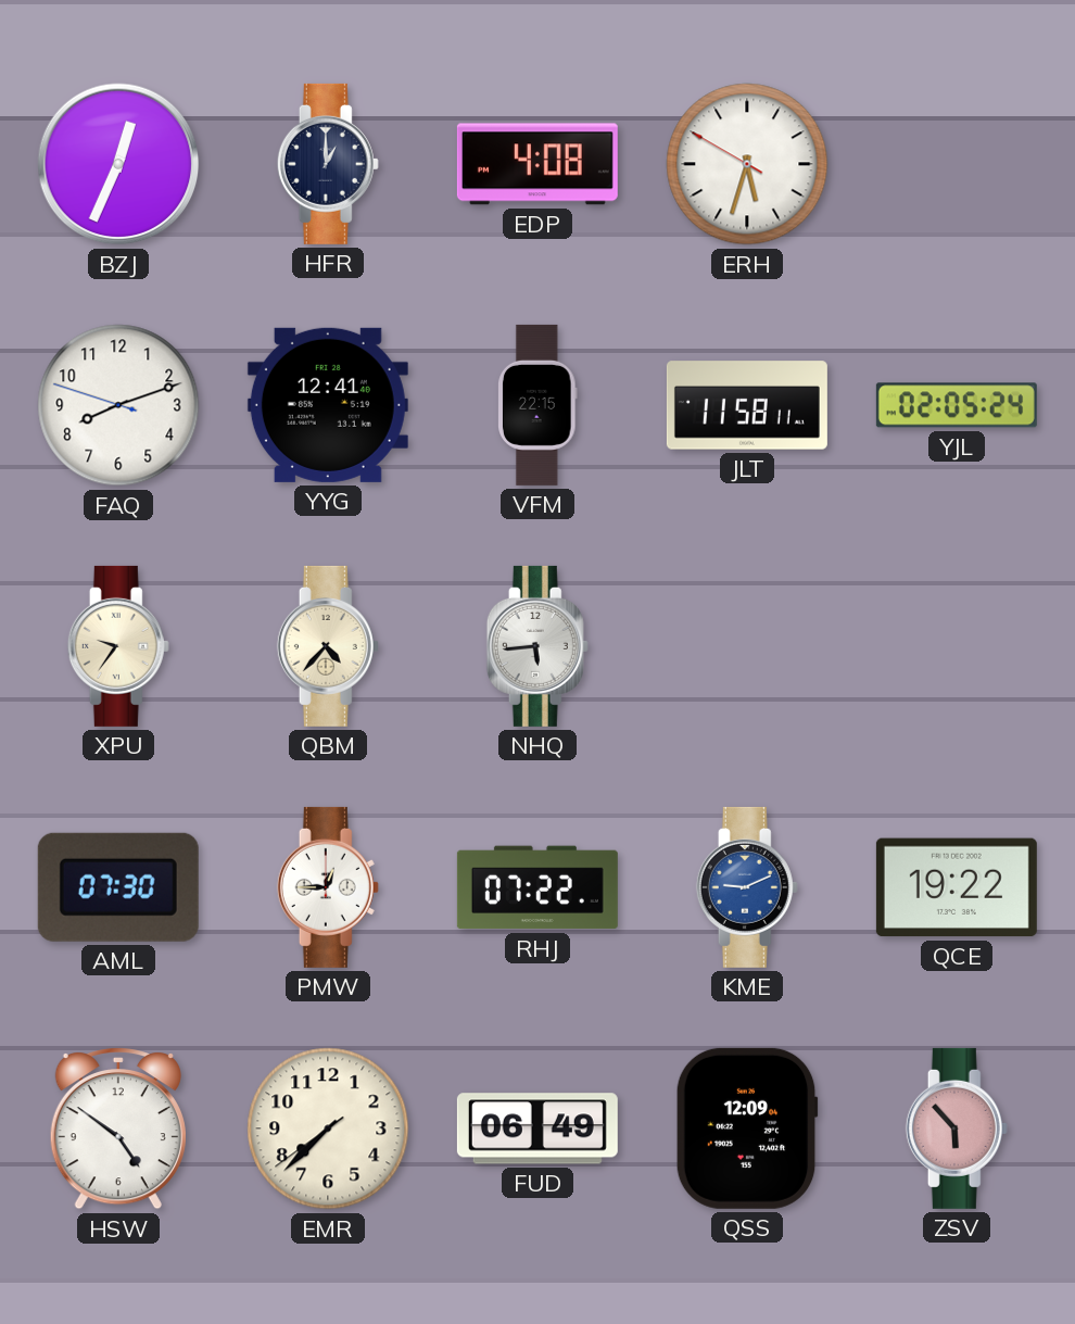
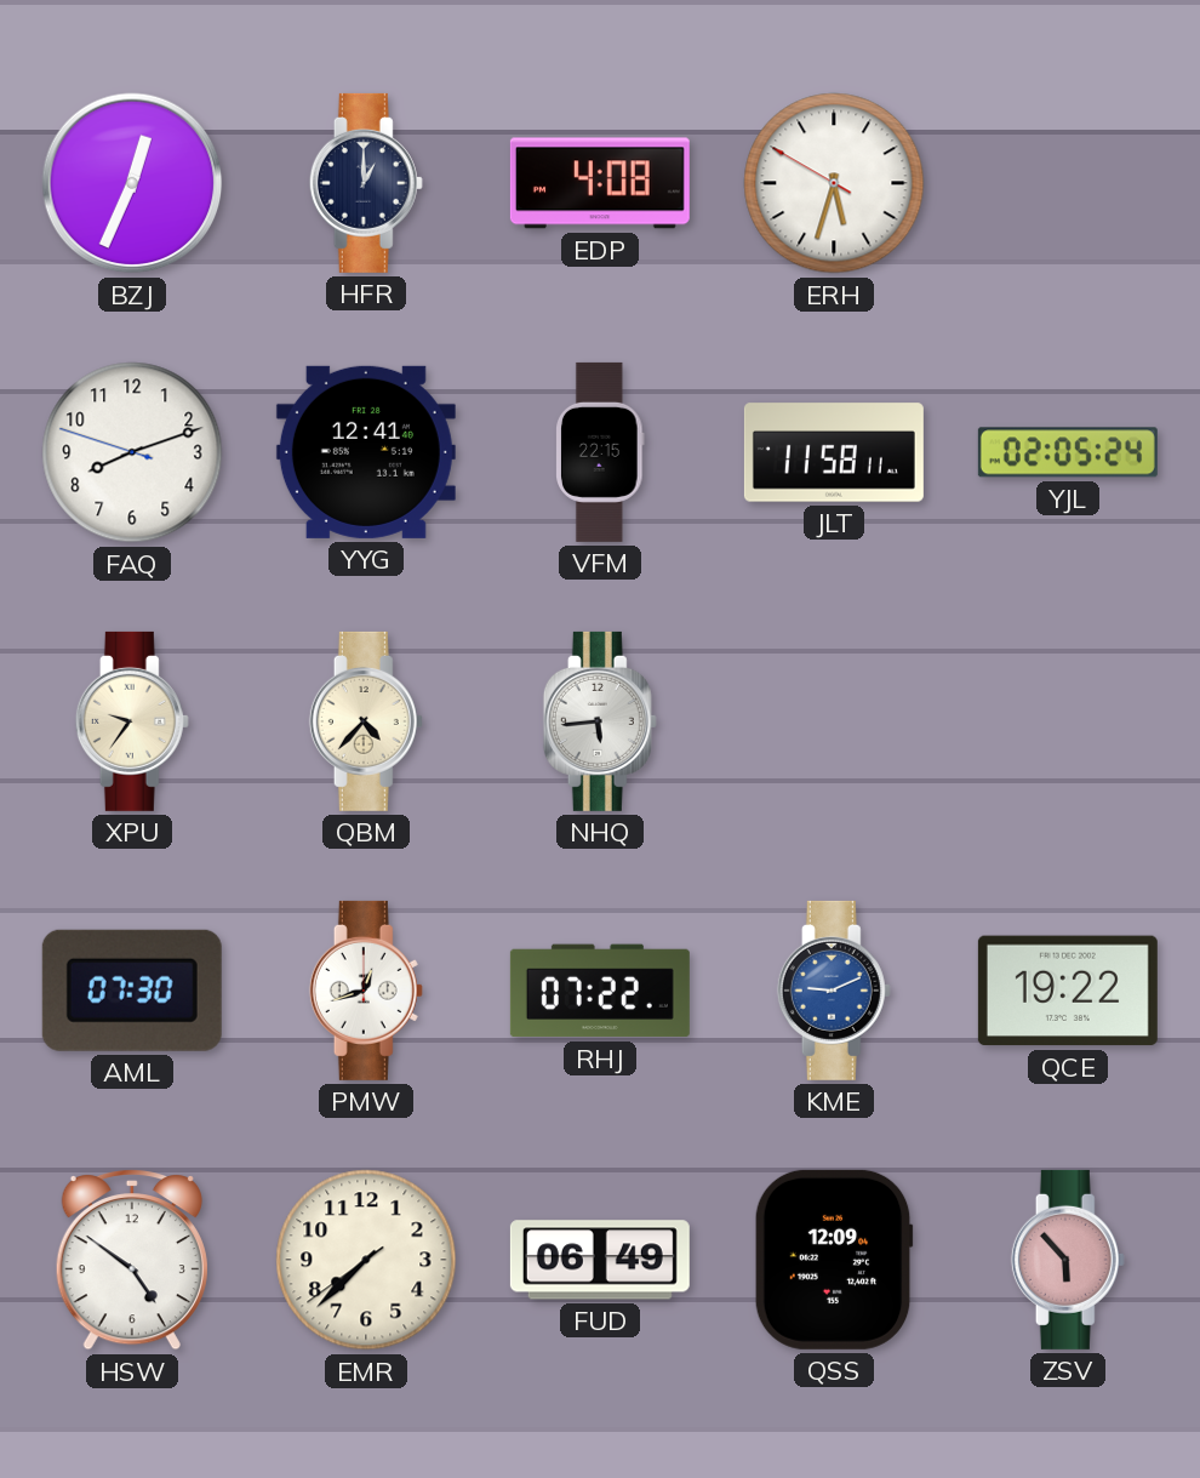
PMW: 12:45 -> 12:42 (366, 991)
